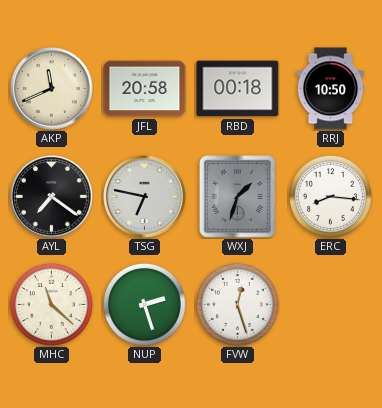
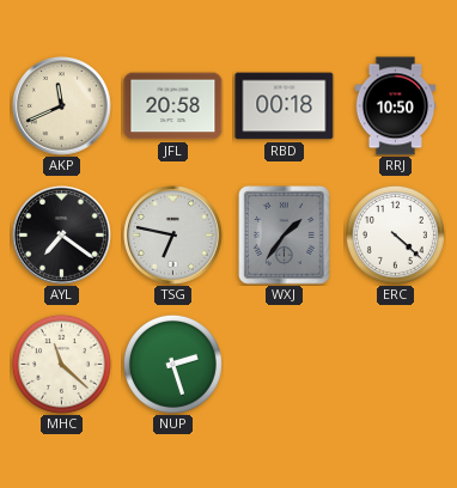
WXJ: 1:33 -> 1:36 (285, 236)
ERC: 8:16 -> 4:22 (395, 234)
FVW: 12:27 -> none (237, 304)
